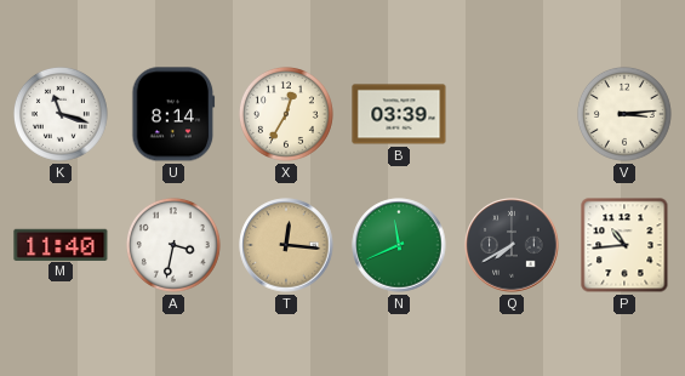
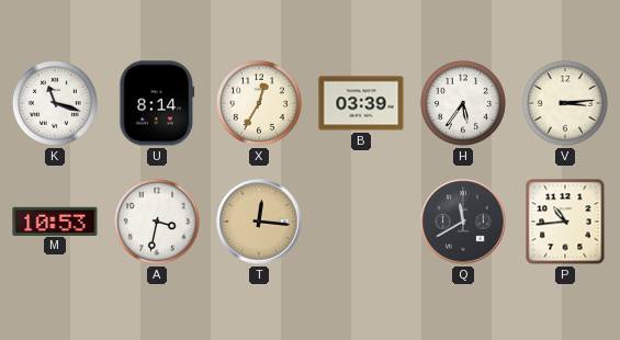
H: none -> 5:36 (463, 103)
M: 11:40 -> 10:53 (55, 220)
N: 11:41 -> none (399, 245)
Q: 7:40 -> 11:40 (463, 222)
